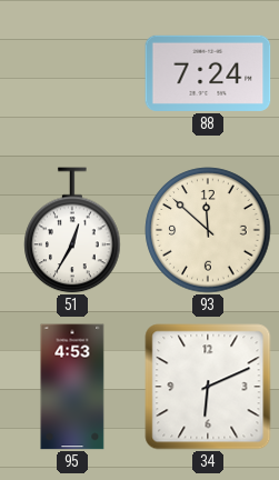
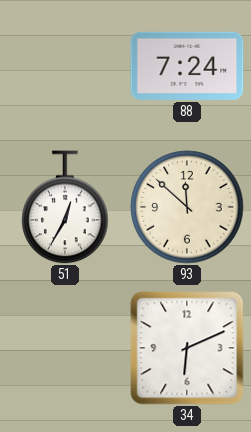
95: 4:53 -> none (72, 387)
